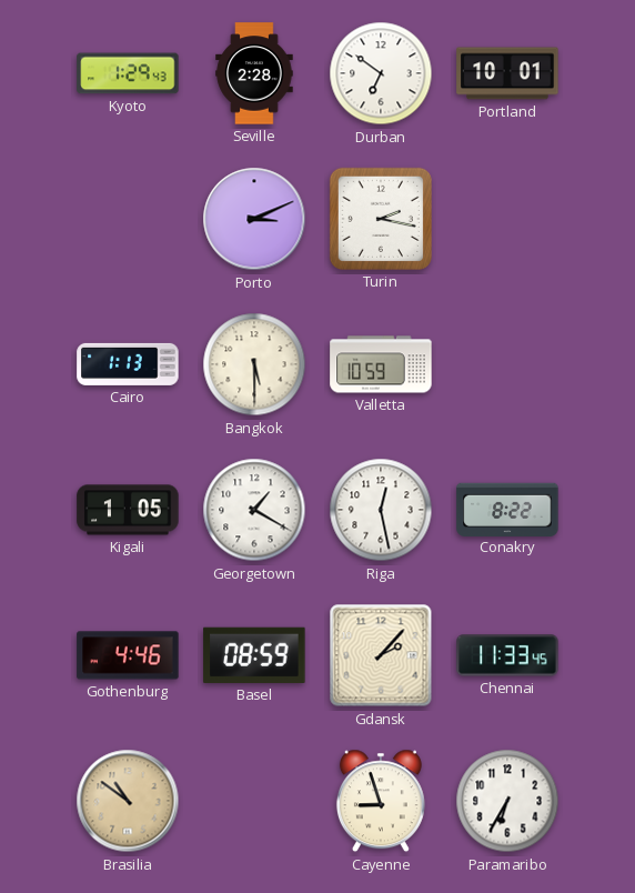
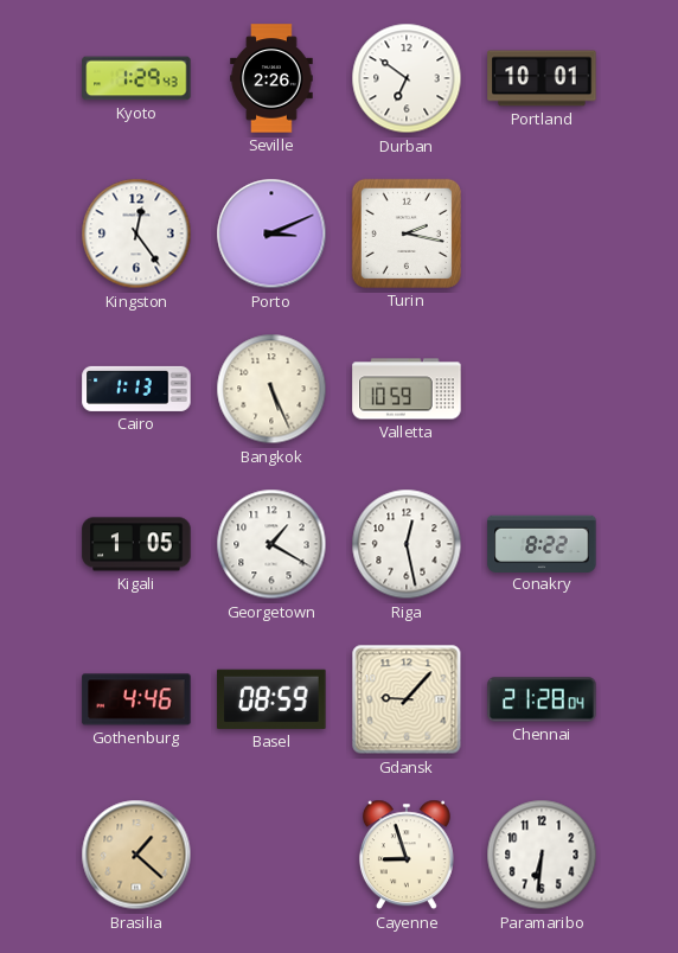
Seville: 2:28 -> 2:26 (271, 78)
Kingston: none -> 12:24 (136, 234)
Bangkok: 5:30 -> 5:26 (271, 389)
Gdansk: 2:07 -> 9:07 (407, 699)
Chennai: 11:33 -> 21:28 (542, 699)
Brasilia: 10:51 -> 1:22 (136, 855)
Paramaribo: 6:35 -> 6:31 (542, 855)
